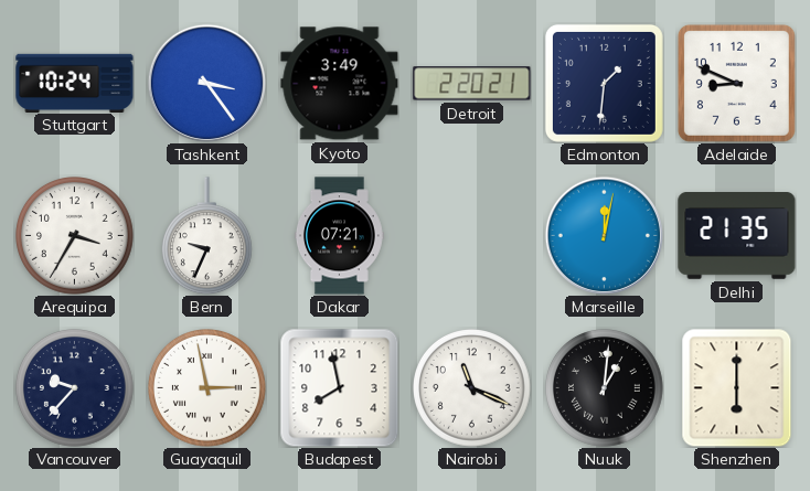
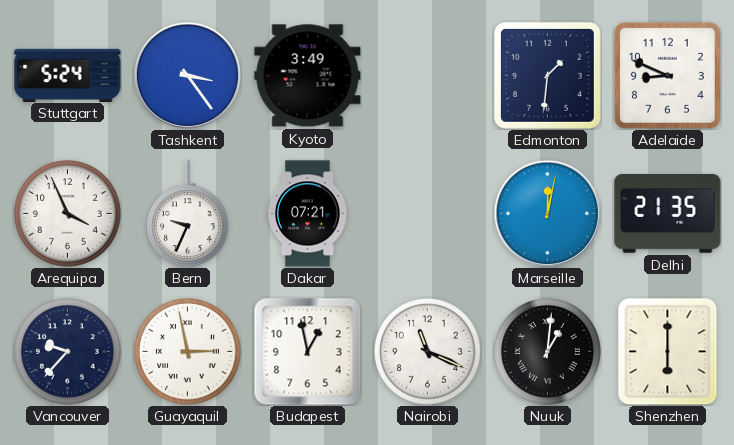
Stuttgart: 10:24 -> 5:24 (68, 75)
Detroit: 2:20 -> none (472, 84)
Arequipa: 3:35 -> 3:56 (68, 214)
Budapest: 7:58 -> 12:58 (307, 351)
